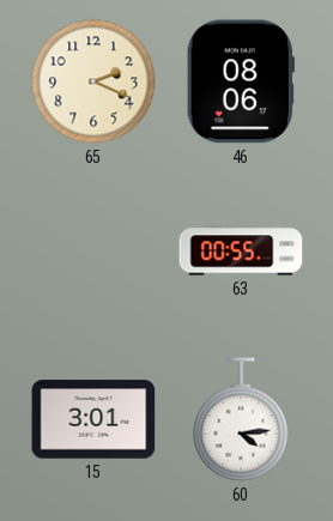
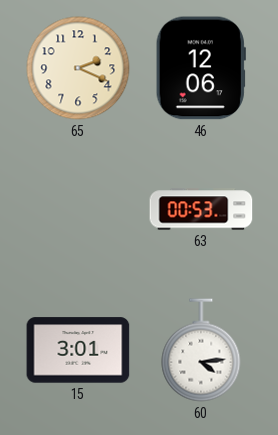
46: 08:06 -> 12:06 (201, 68)
63: 00:55 -> 00:53 (201, 209)
